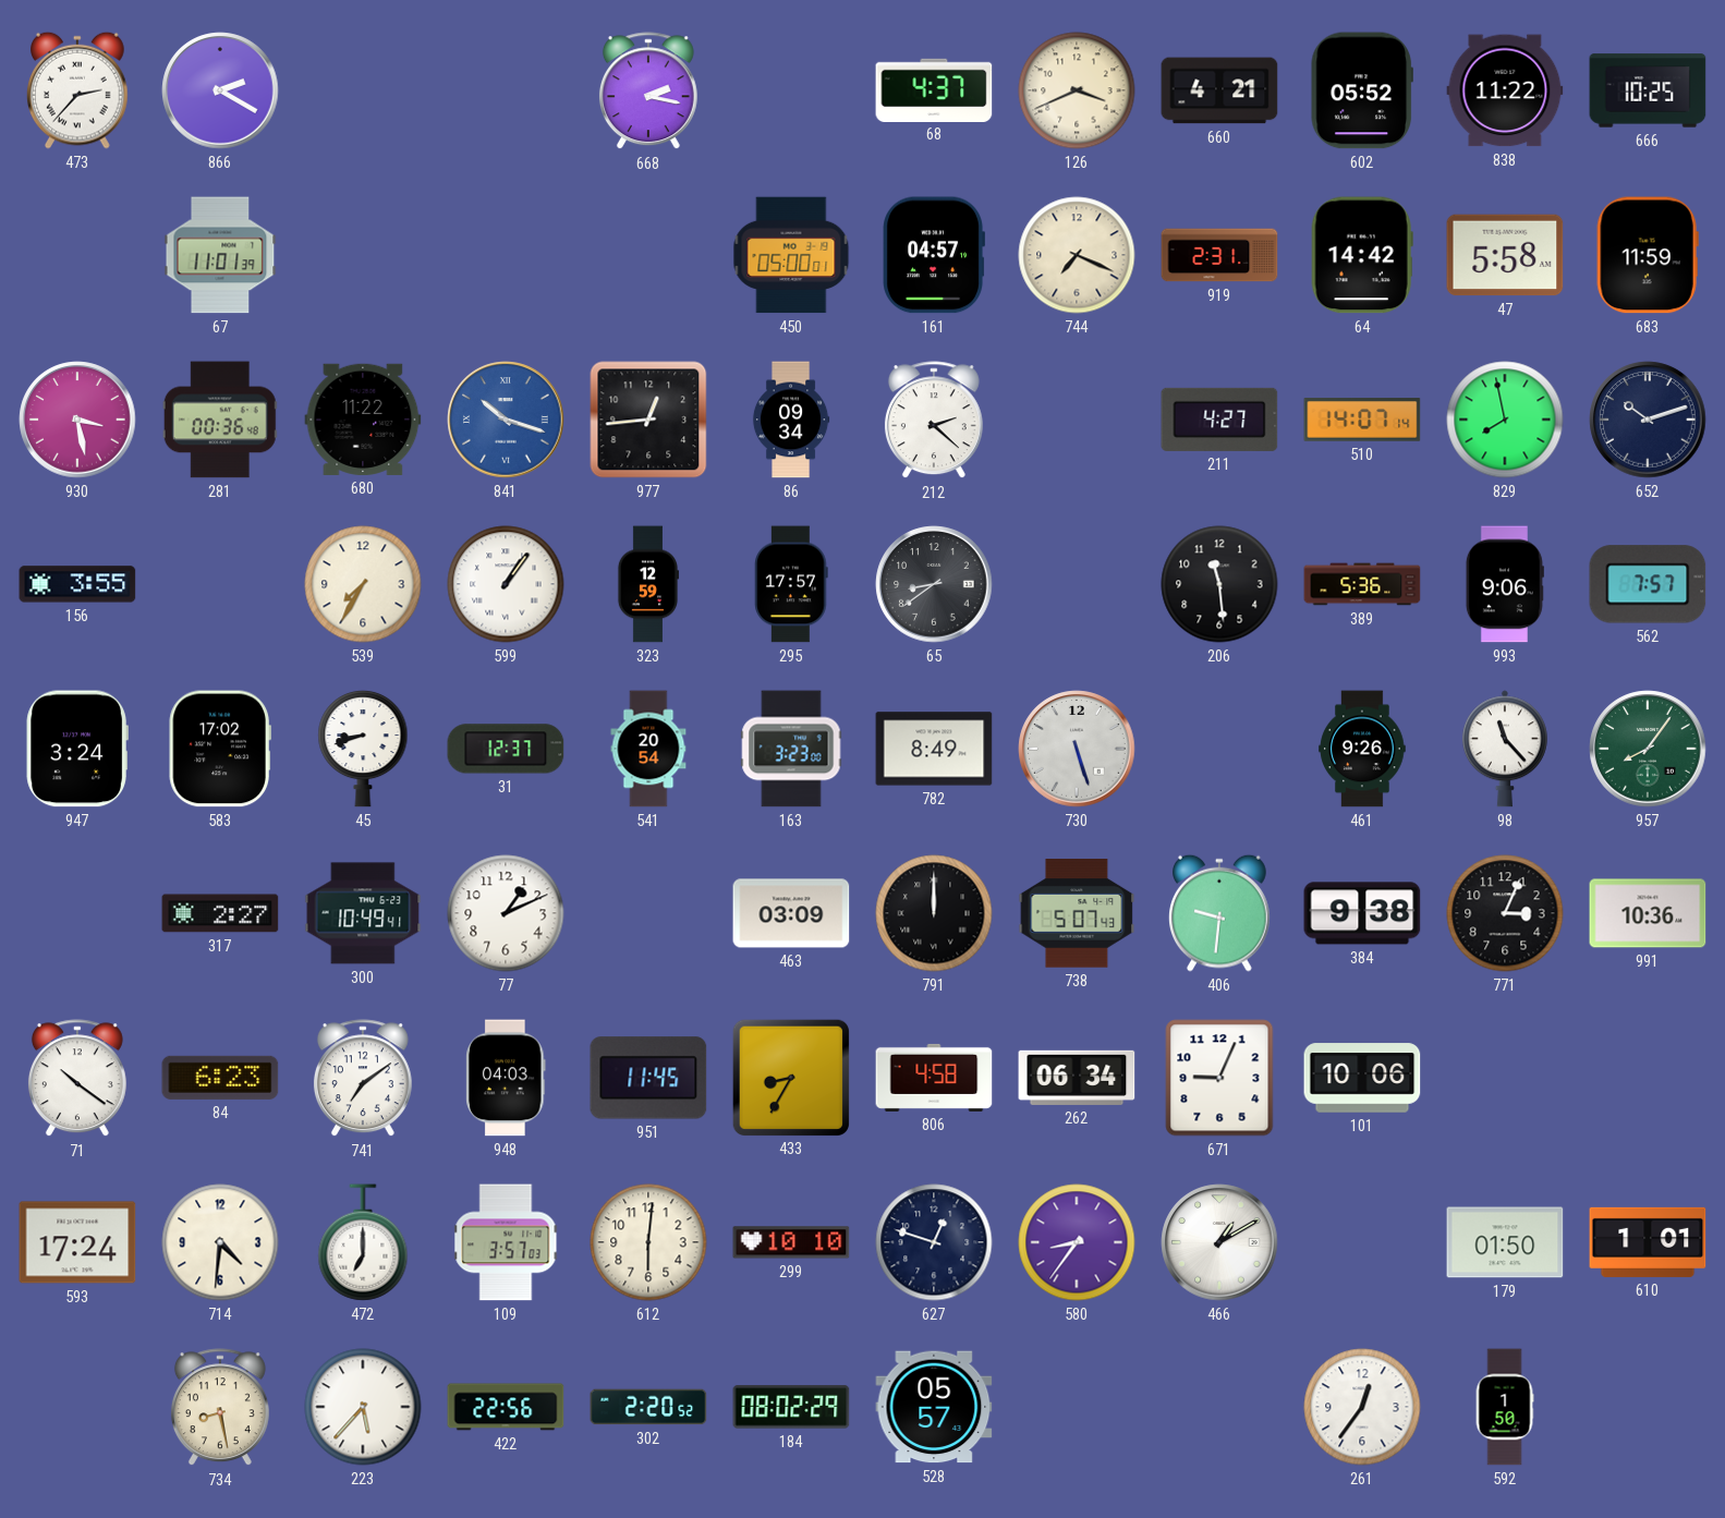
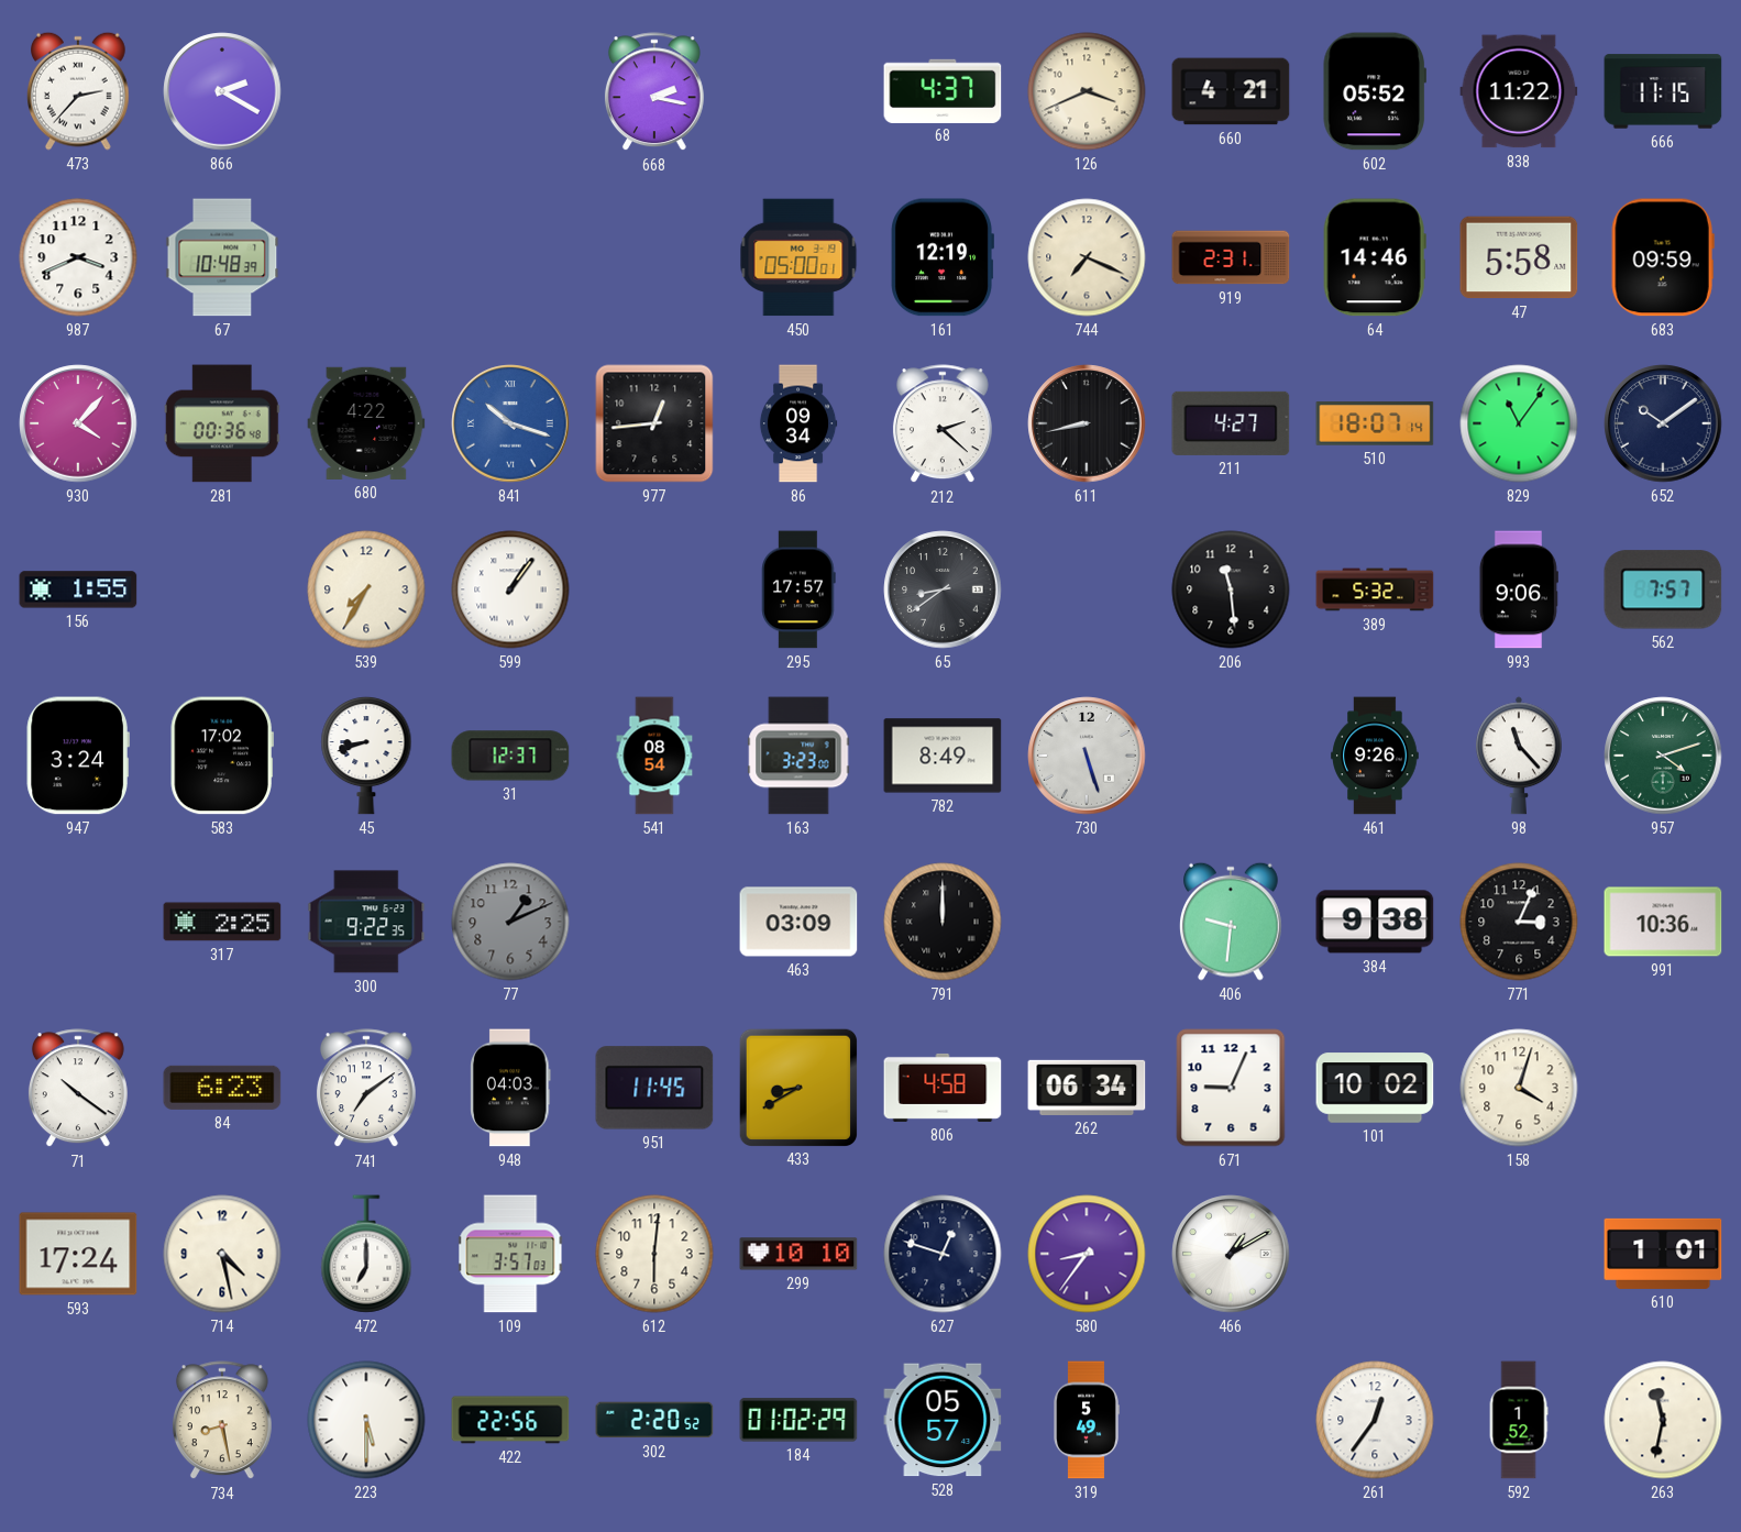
666: 10:25 -> 11:15 (1663, 91)
987: none -> 3:41 (78, 257)
67: 11:01 -> 10:48 (222, 257)
161: 04:57 -> 12:19 (941, 257)
64: 14:42 -> 14:46 (1375, 257)
683: 11:59 -> 09:59 (1663, 257)
930: 3:28 -> 4:07 (78, 423)
680: 11:22 -> 4:22 (366, 423)
611: none -> 8:43 (1087, 423)
510: 14:07 -> 18:07 (1375, 423)
829: 7:58 -> 11:06 (1519, 423)
652: 10:12 -> 10:09 (1663, 423)
156: 3:55 -> 1:55 (78, 589)
323: 12:59 -> none (647, 584)
389: 5:36 -> 5:32 (1375, 589)
541: 20:54 -> 08:54 (654, 756)
957: 8:06 -> 4:12 (1663, 756)
317: 2:27 -> 2:25 (222, 922)
300: 10:49 -> 9:22 (366, 922)
77 dial: white -> grey (510, 922)
738: 5:07 -> none (1077, 913)
433: 8:35 -> 8:40 (797, 1087)
101: 10:06 -> 10:02 (1375, 1088)
158: none -> 4:03 (1519, 1088)
714: 4:31 -> 4:28 (222, 1254)
179: 01:50 -> none (1505, 1242)
223: 5:37 -> 5:30 (366, 1420)
184: 08:02 -> 01:02 (798, 1420)
319: none -> 5:49 (1087, 1420)
592: 1:50 -> 1:52 (1519, 1420)
263: none -> 11:32 (1663, 1420)
